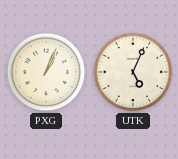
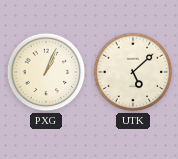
UTK: 5:04 -> 5:08 (133, 72)
